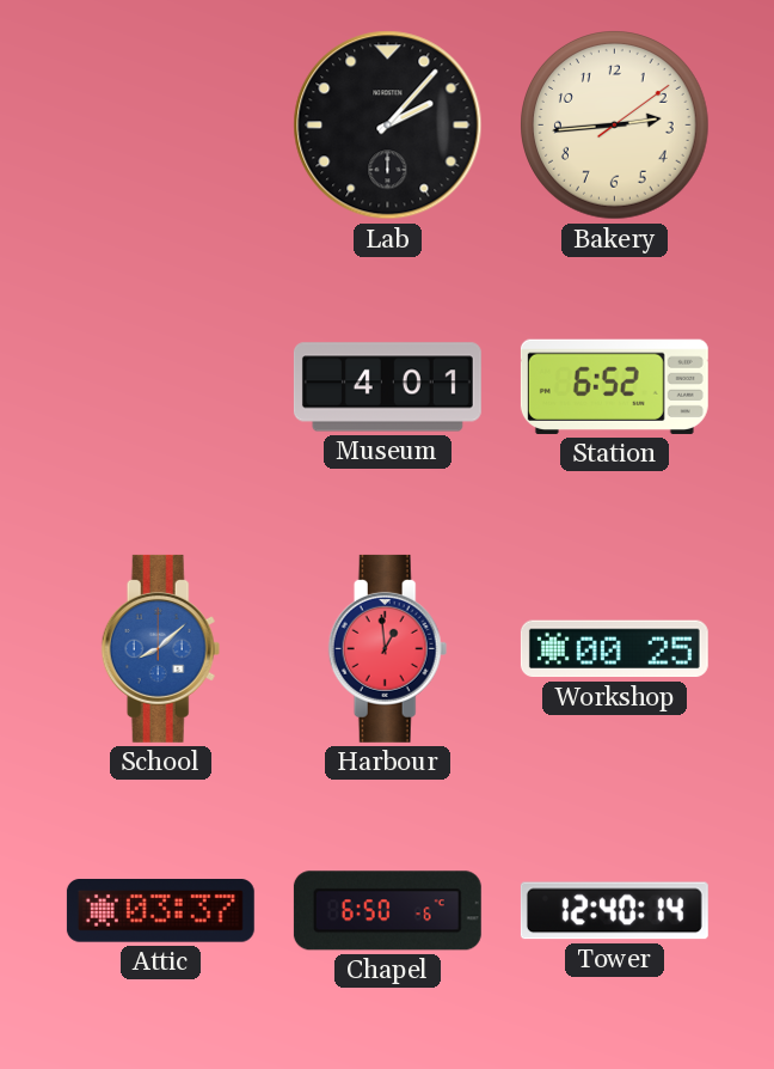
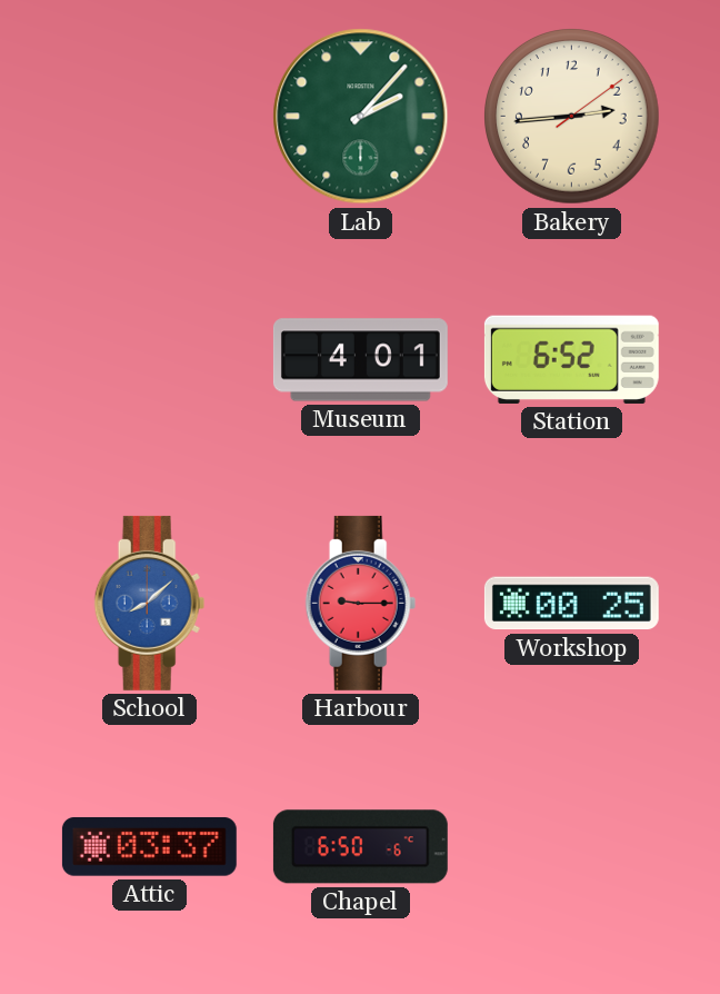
Lab dial: black -> green (361, 117)
Harbour: 12:59 -> 9:15 (361, 603)
Tower: 12:40 -> none (614, 911)
